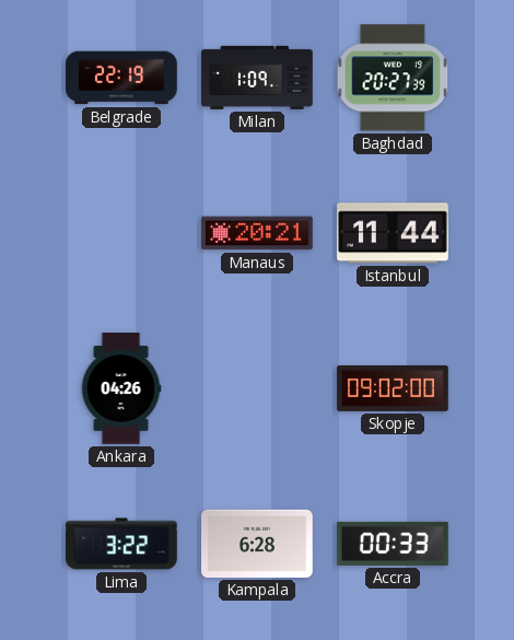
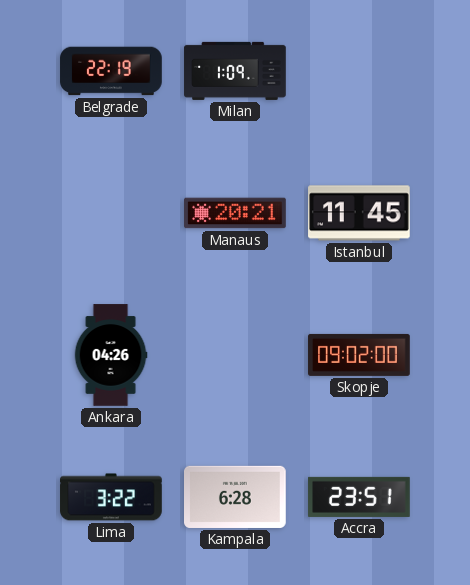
Baghdad: 20:27 -> none (393, 78)
Istanbul: 11:44 -> 11:45 (359, 213)
Accra: 00:33 -> 23:51 (359, 497)
